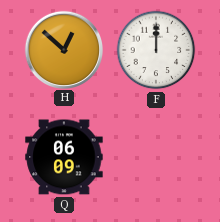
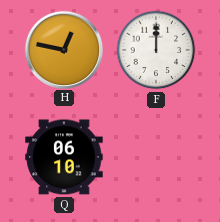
H: 12:52 -> 12:47 (63, 49)
Q: 06:09 -> 06:10 (64, 157)
